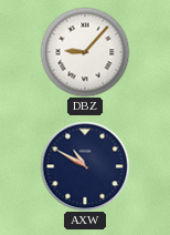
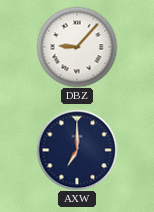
AXW: 10:50 -> 7:00 (77, 150)
